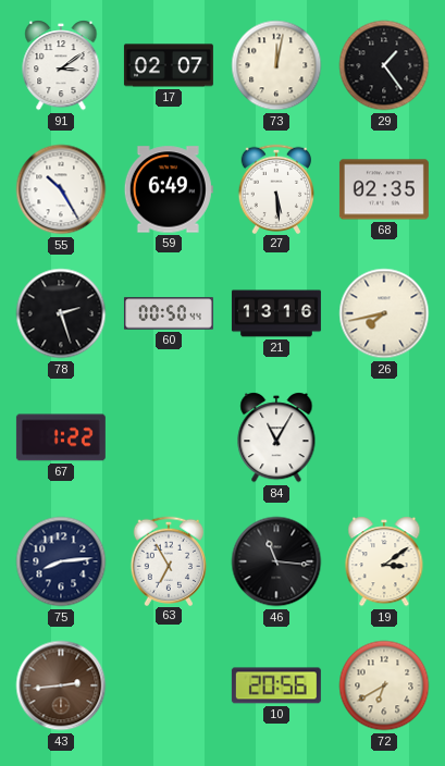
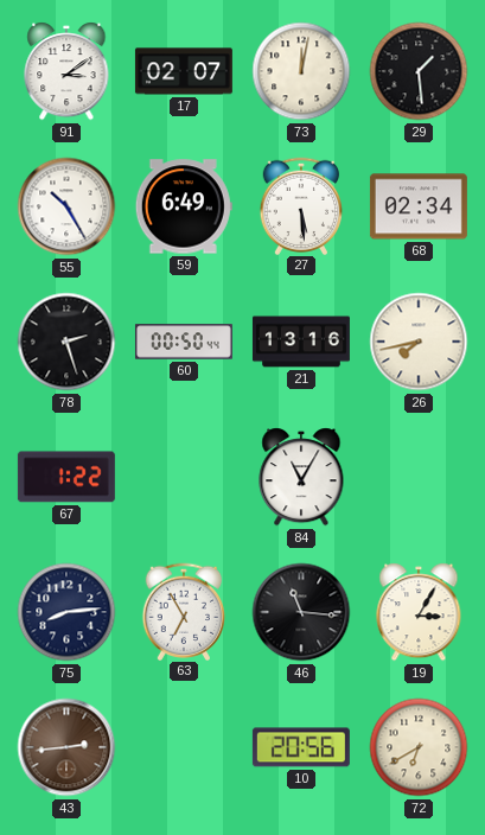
29: 1:24 -> 1:29 (419, 71)
68: 02:35 -> 02:34 (419, 206)
19: 3:09 -> 3:05 (419, 612)
